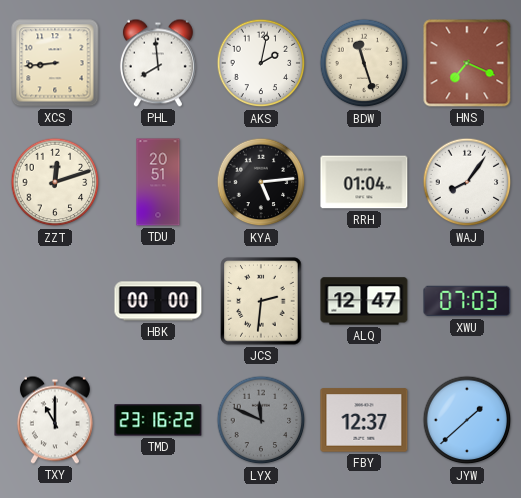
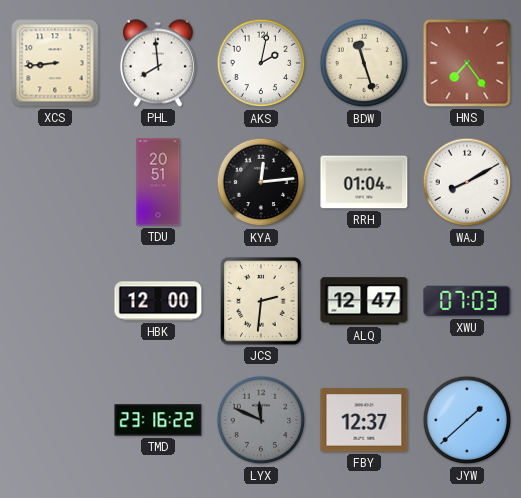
HNS: 7:19 -> 7:24 (467, 63)
ZZT: 12:12 -> none (55, 182)
KYA: 5:14 -> 12:14 (261, 182)
WAJ: 8:06 -> 8:10 (467, 182)
HBK: 00:00 -> 12:00 (158, 301)
TXY: 11:00 -> none (55, 420)
